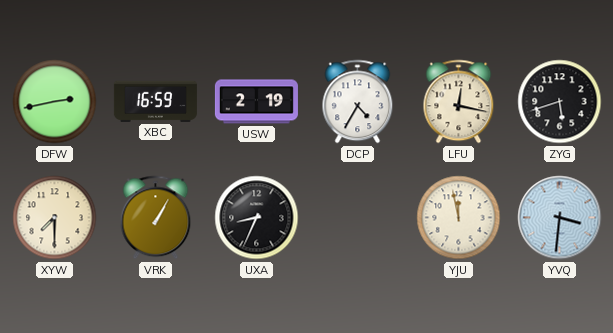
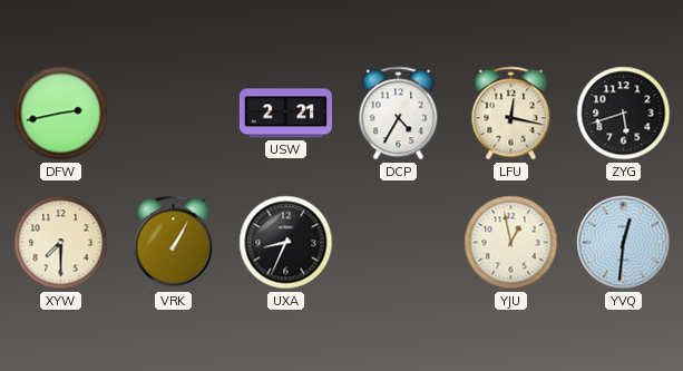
XBC: 16:59 -> none (155, 101)
USW: 2:19 -> 2:21 (285, 114)
YJU: 11:58 -> 12:58 (511, 243)
YVQ: 3:31 -> 12:31 (624, 243)
